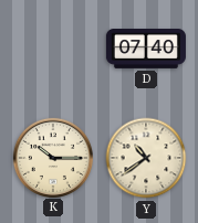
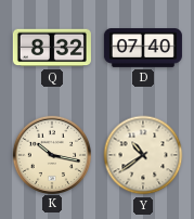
Q: none -> 8:32 (52, 48)
K: 10:15 -> 10:17 (51, 154)
